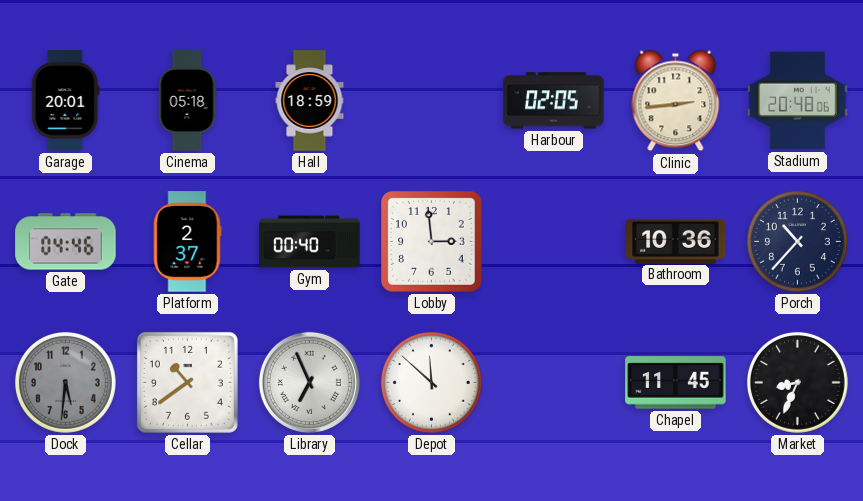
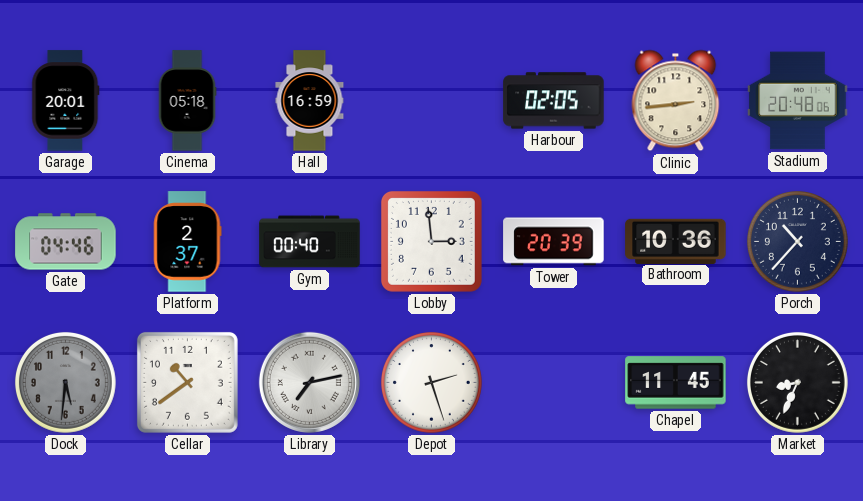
Hall: 18:59 -> 16:59 (310, 101)
Tower: none -> 20:39 (554, 242)
Library: 6:56 -> 7:13 (309, 382)
Depot: 11:52 -> 2:27 (431, 382)
